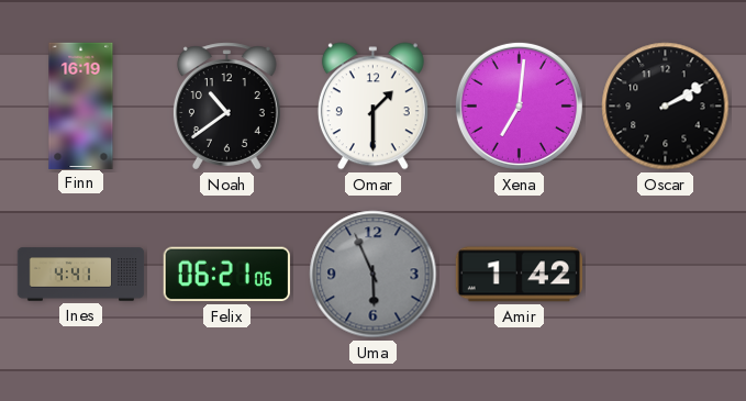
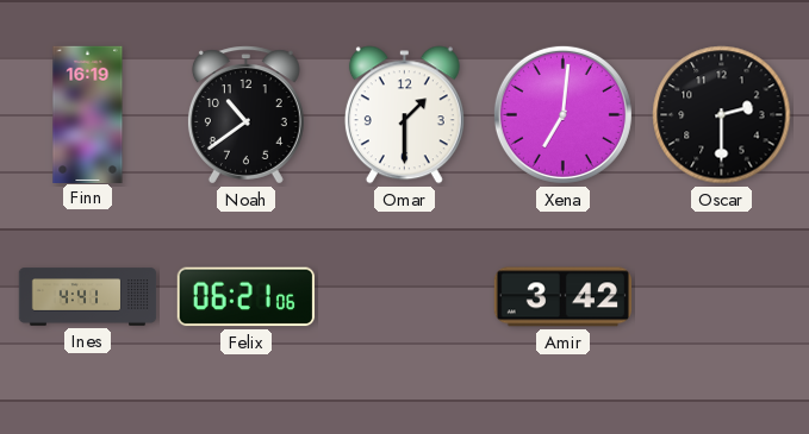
Oscar: 2:10 -> 2:30 (722, 115)
Uma: 5:56 -> none (374, 275)
Amir: 1:42 -> 3:42 (562, 297)
